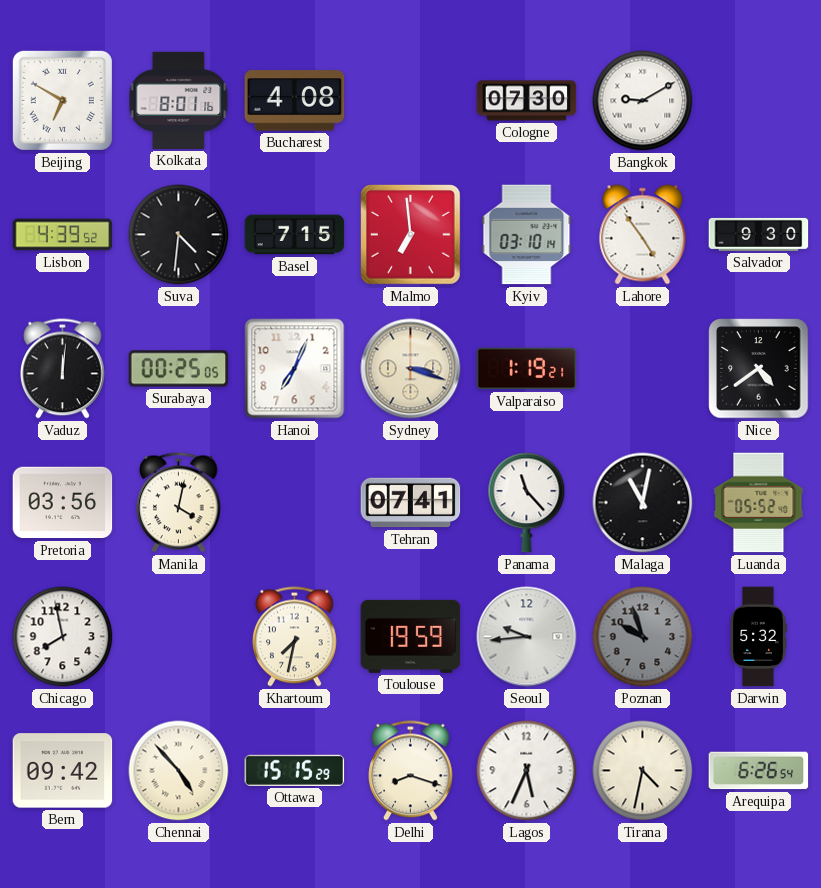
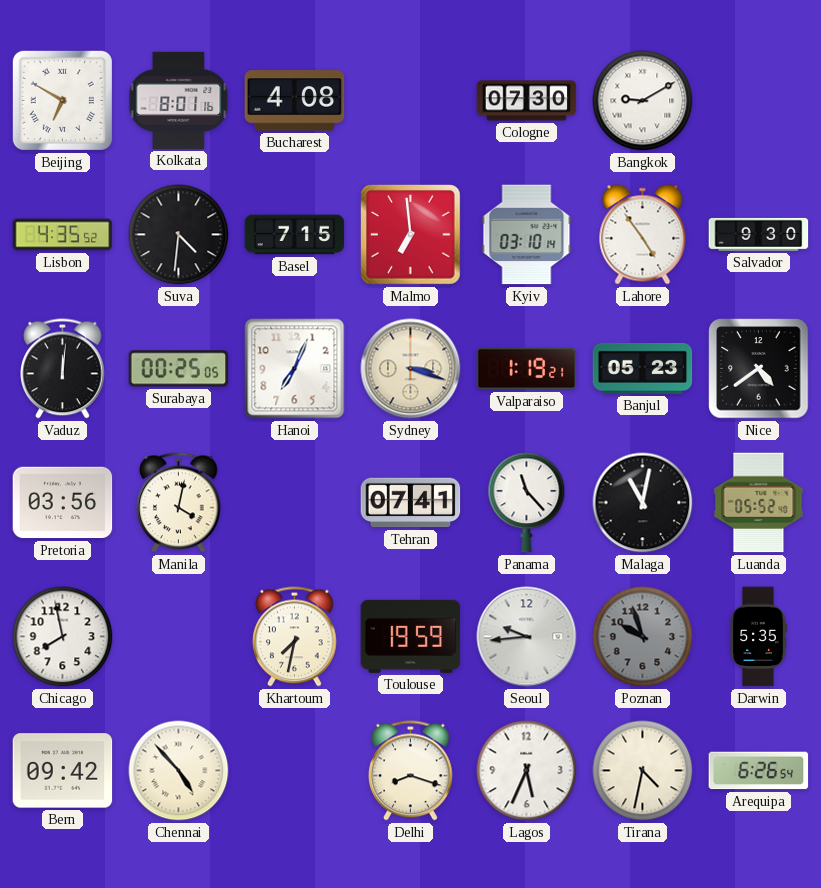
Lisbon: 4:39 -> 4:35 (63, 235)
Banjul: none -> 05:23 (643, 368)
Darwin: 5:32 -> 5:35 (758, 637)
Ottawa: 15:15 -> none (295, 770)
